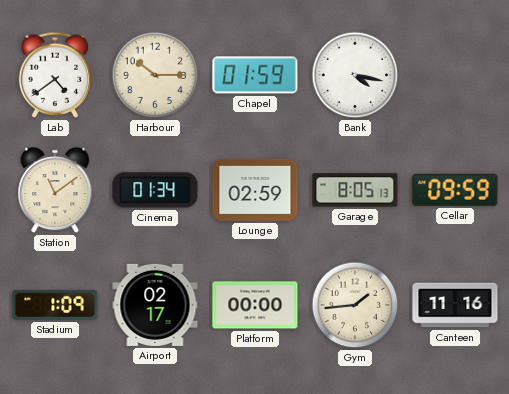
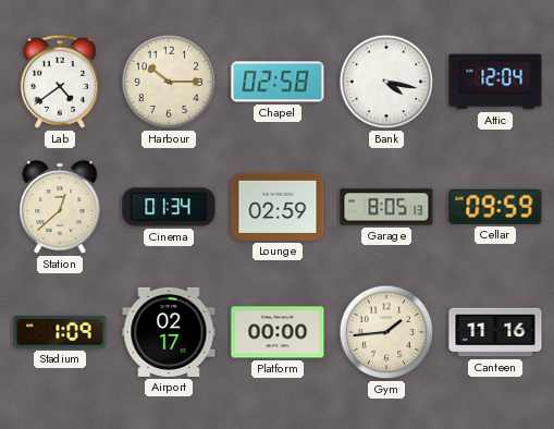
Chapel: 01:59 -> 02:58 (278, 82)
Attic: none -> 12:04 (495, 82)
Station: 11:09 -> 12:38 (60, 207)
